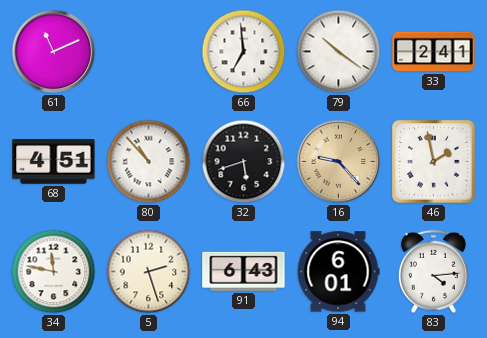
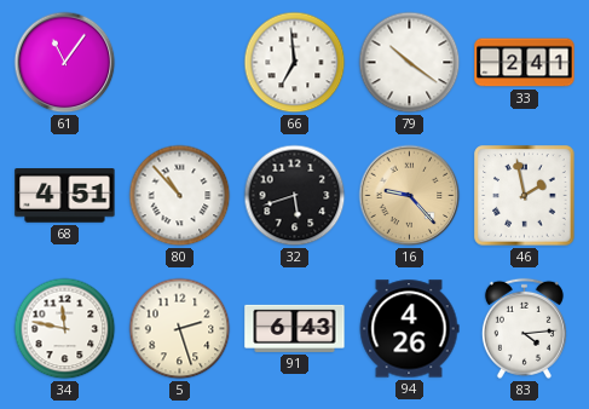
61: 11:11 -> 11:06 (65, 63)
94: 6:01 -> 4:26 (409, 329)
